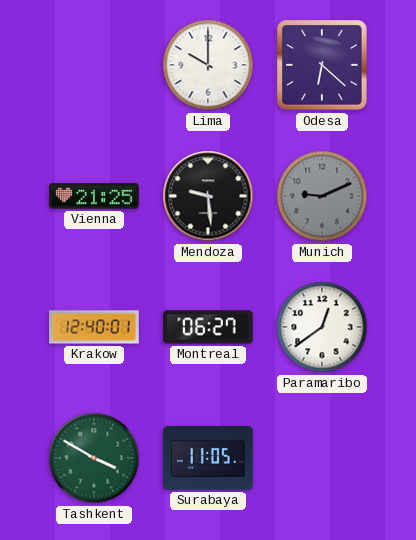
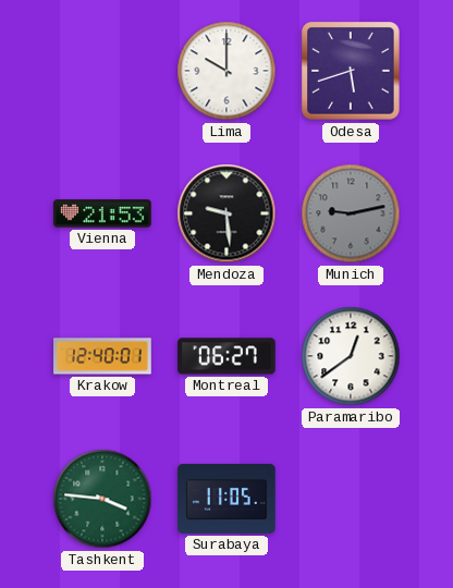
Odesa: 6:22 -> 5:42 (351, 71)
Vienna: 21:25 -> 21:53 (102, 213)
Munich: 9:11 -> 9:13 (351, 213)
Tashkent: 3:50 -> 3:46 (102, 499)
